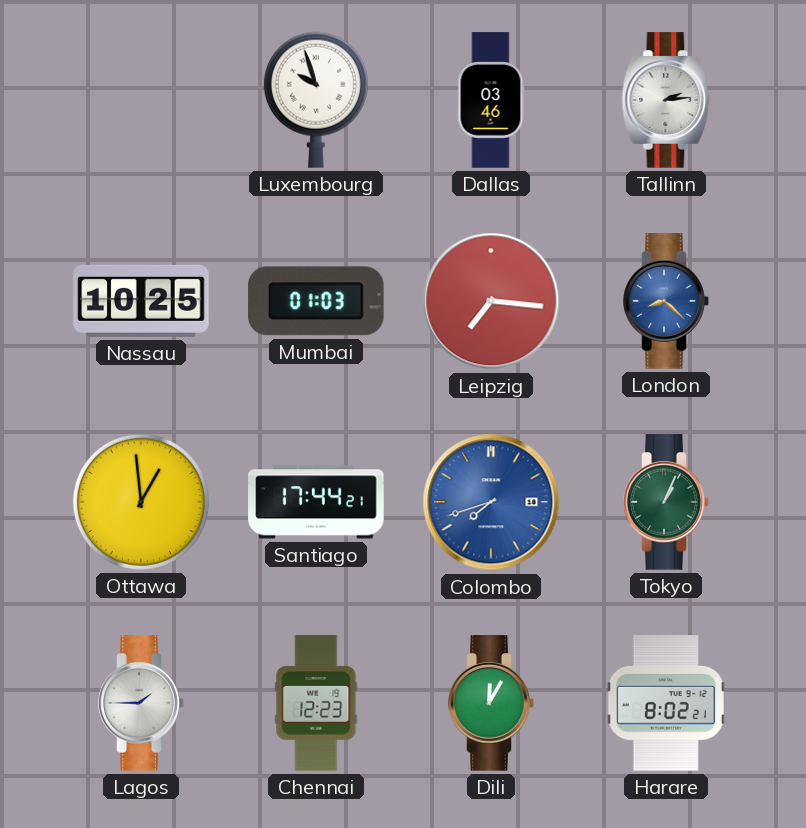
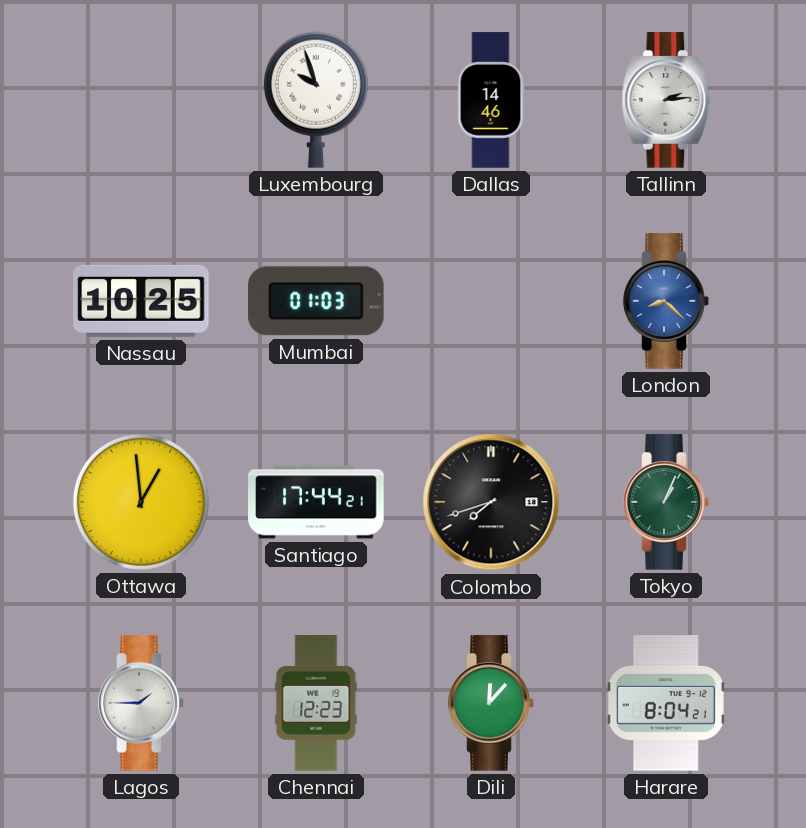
Dallas: 03:46 -> 14:46 (491, 100)
Leipzig: 7:16 -> none (491, 301)
Colombo dial: blue -> black (491, 502)
Dili: 12:05 -> 12:07 (491, 703)
Harare: 8:02 -> 8:04 (666, 703)
